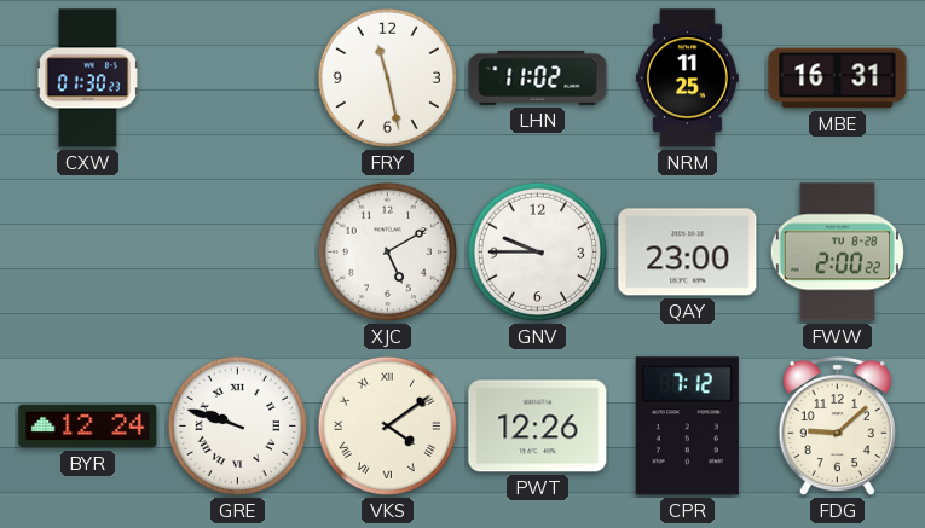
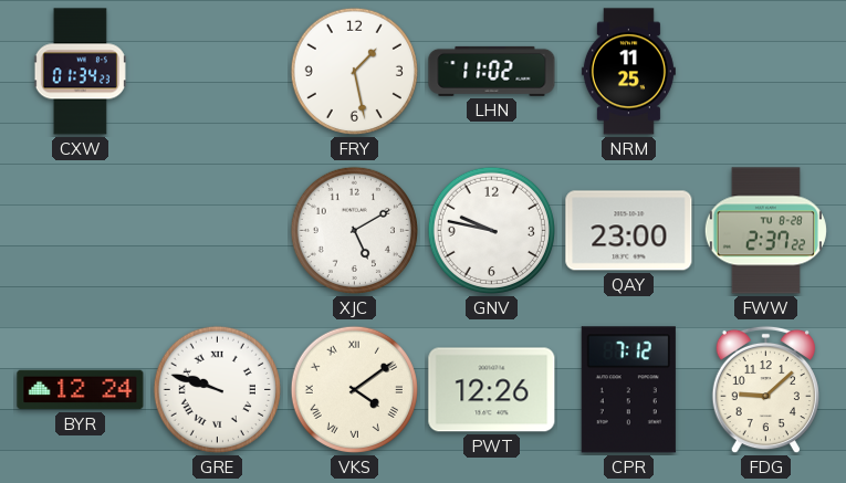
CXW: 01:30 -> 01:34 (80, 72)
FRY: 11:28 -> 1:28 (354, 71)
MBE: 16:31 -> none (838, 79)
GNV: 9:45 -> 9:47 (491, 230)
FWW: 2:00 -> 2:37 (765, 231)
